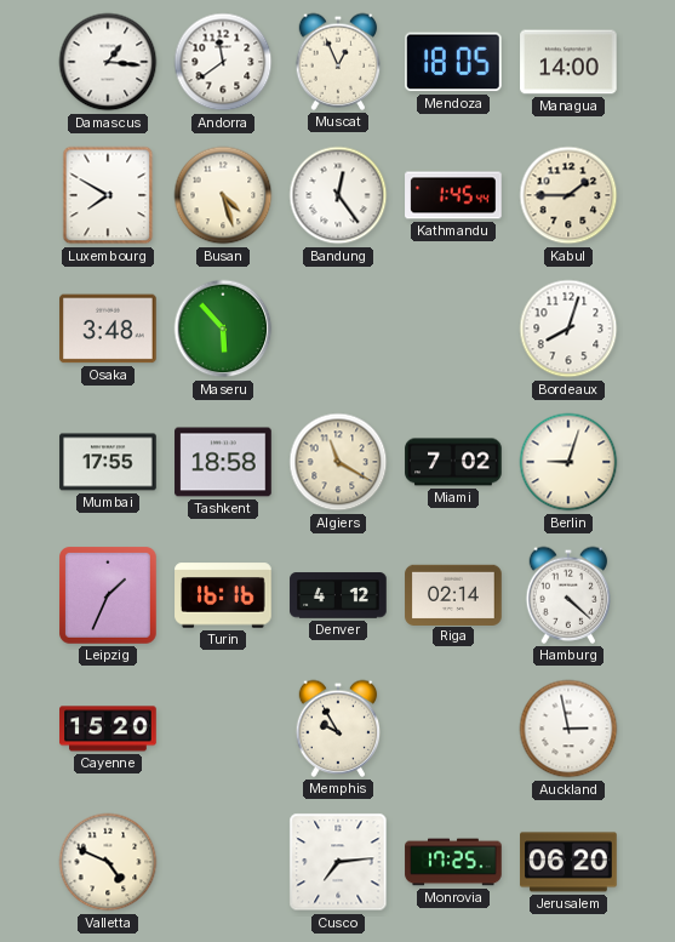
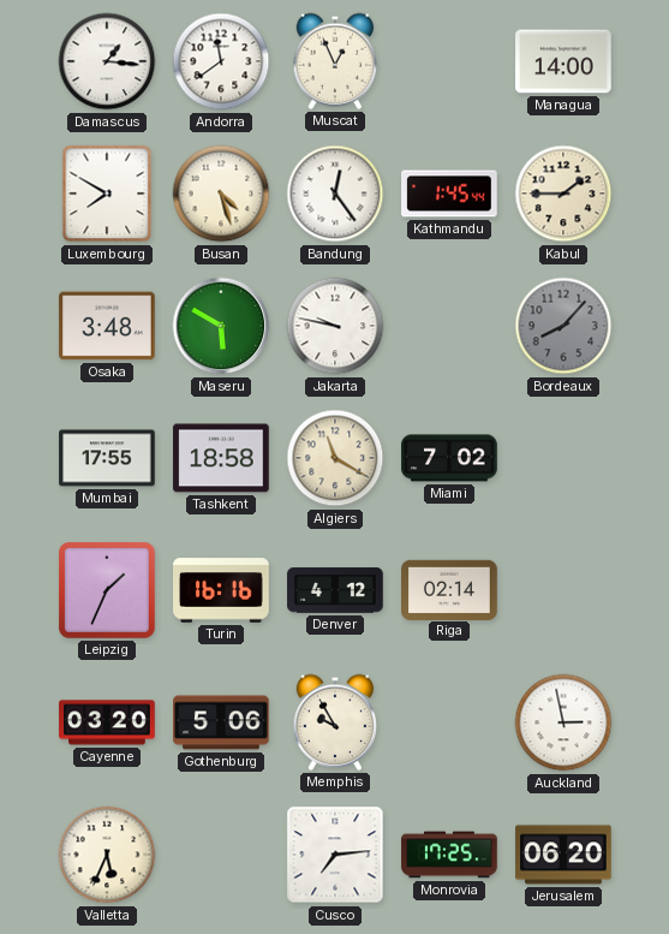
Mendoza: 18:05 -> none (454, 62)
Maseru: 5:53 -> 5:50 (221, 326)
Jakarta: none -> 9:47 (335, 326)
Bordeaux: 8:03 -> 8:07 (563, 326)
Bordeaux dial: white -> grey (563, 326)
Berlin: 9:03 -> none (568, 462)
Hamburg: 4:22 -> none (568, 595)
Cayenne: 15:20 -> 03:20 (107, 722)
Gothenburg: none -> 5:06 (221, 722)
Valletta: 4:49 -> 5:34 (107, 855)
